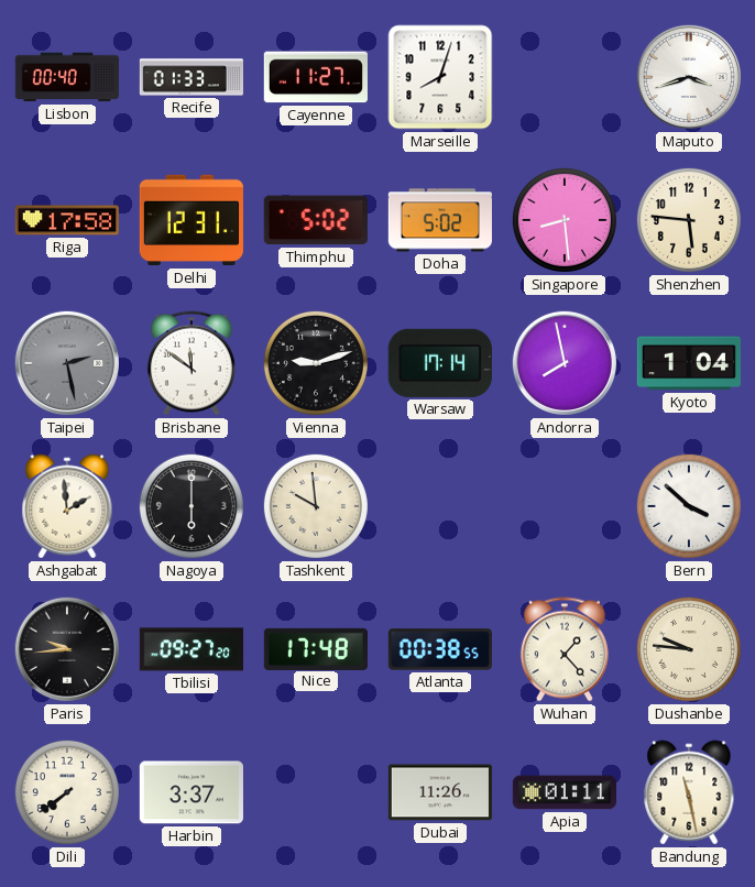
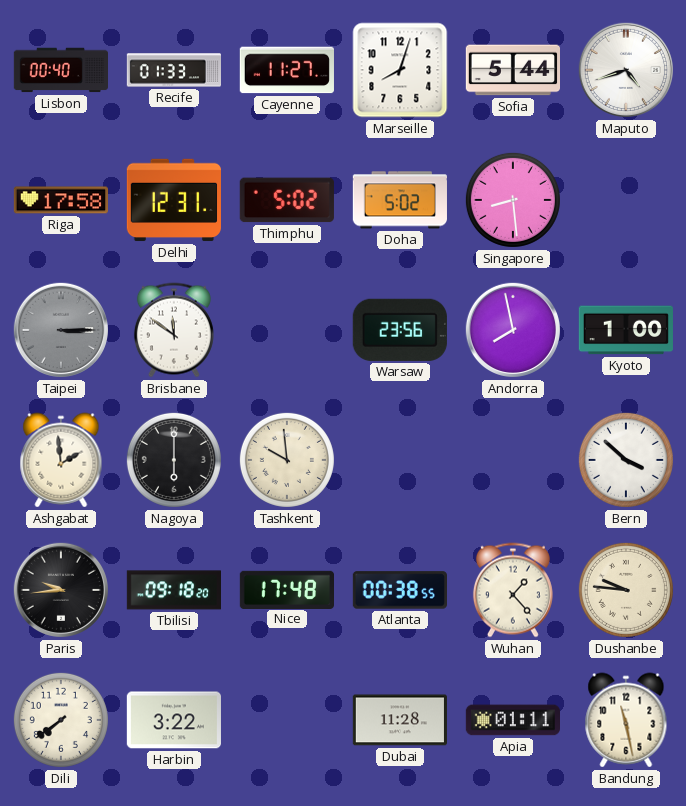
Sofia: none -> 5:44 (512, 70)
Maputo: 3:42 -> 4:42 (626, 70)
Shenzhen: 5:46 -> none (689, 220)
Taipei: 2:28 -> 3:15 (61, 330)
Vienna: 9:12 -> none (316, 363)
Warsaw: 17:14 -> 23:56 (400, 330)
Kyoto: 1:04 -> 1:00 (626, 330)
Tbilisi: 09:27 -> 09:18 (173, 590)
Harbin: 3:37 -> 3:22 (174, 720)
Dubai: 11:26 -> 11:28 (400, 720)
